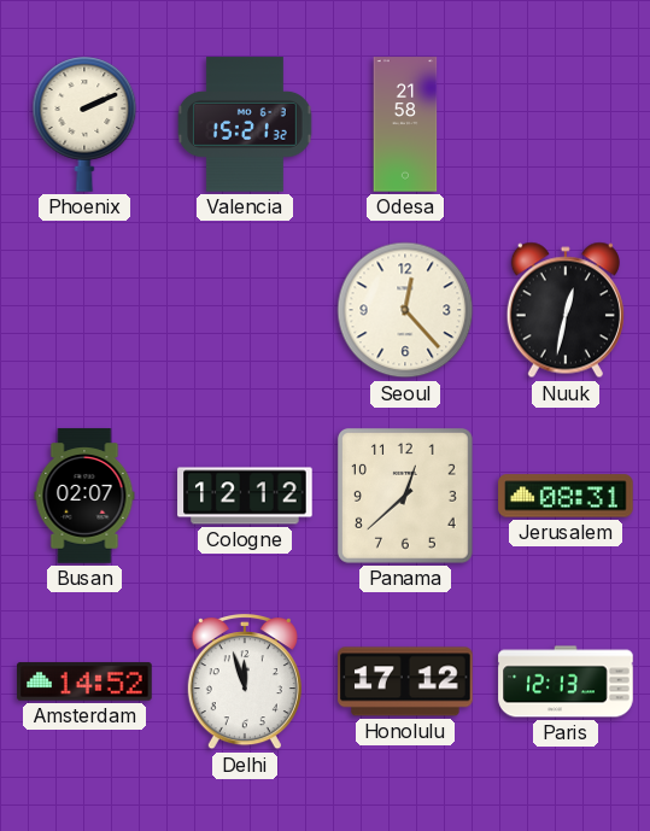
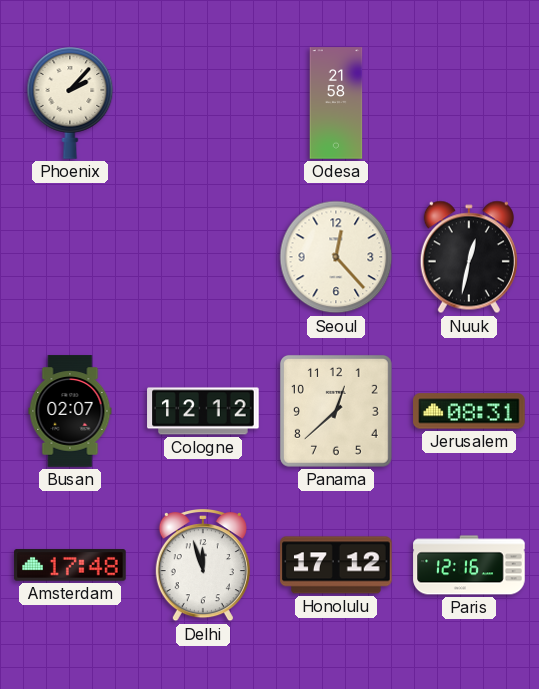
Phoenix: 2:11 -> 2:07 (70, 103)
Valencia: 15:21 -> none (246, 124)
Amsterdam: 14:52 -> 17:48 (70, 565)
Paris: 12:13 -> 12:16 (469, 565)
